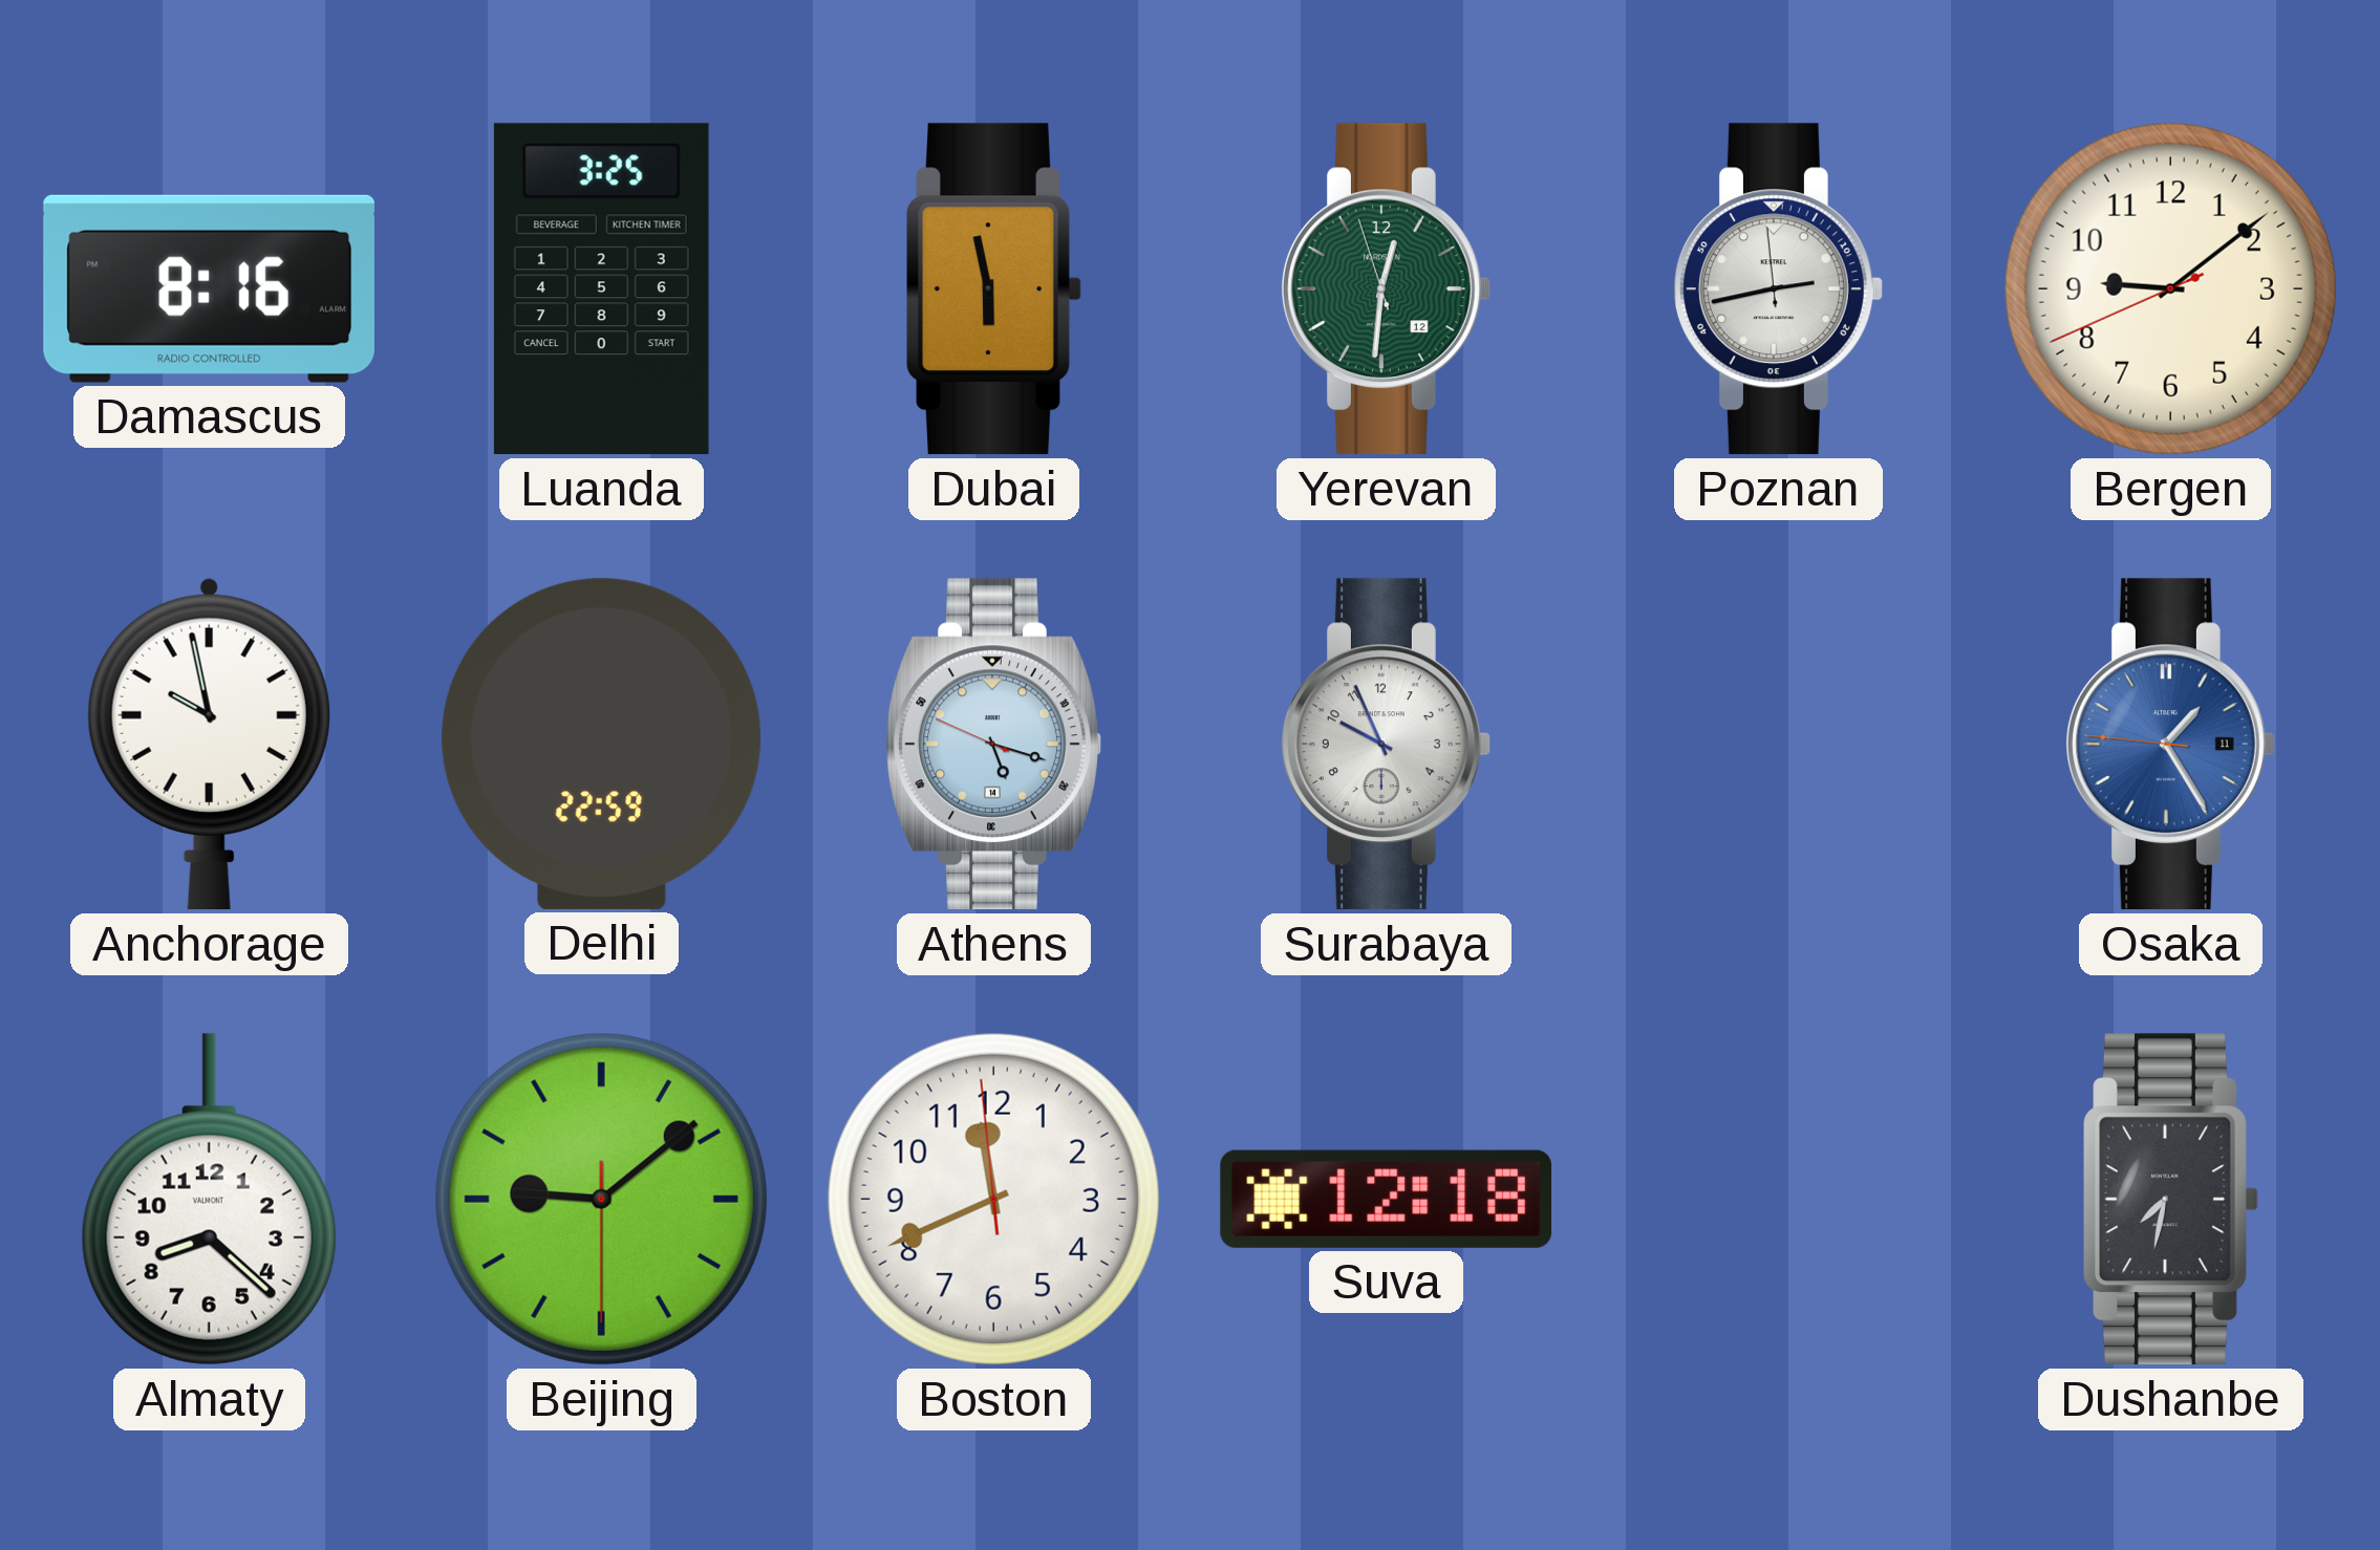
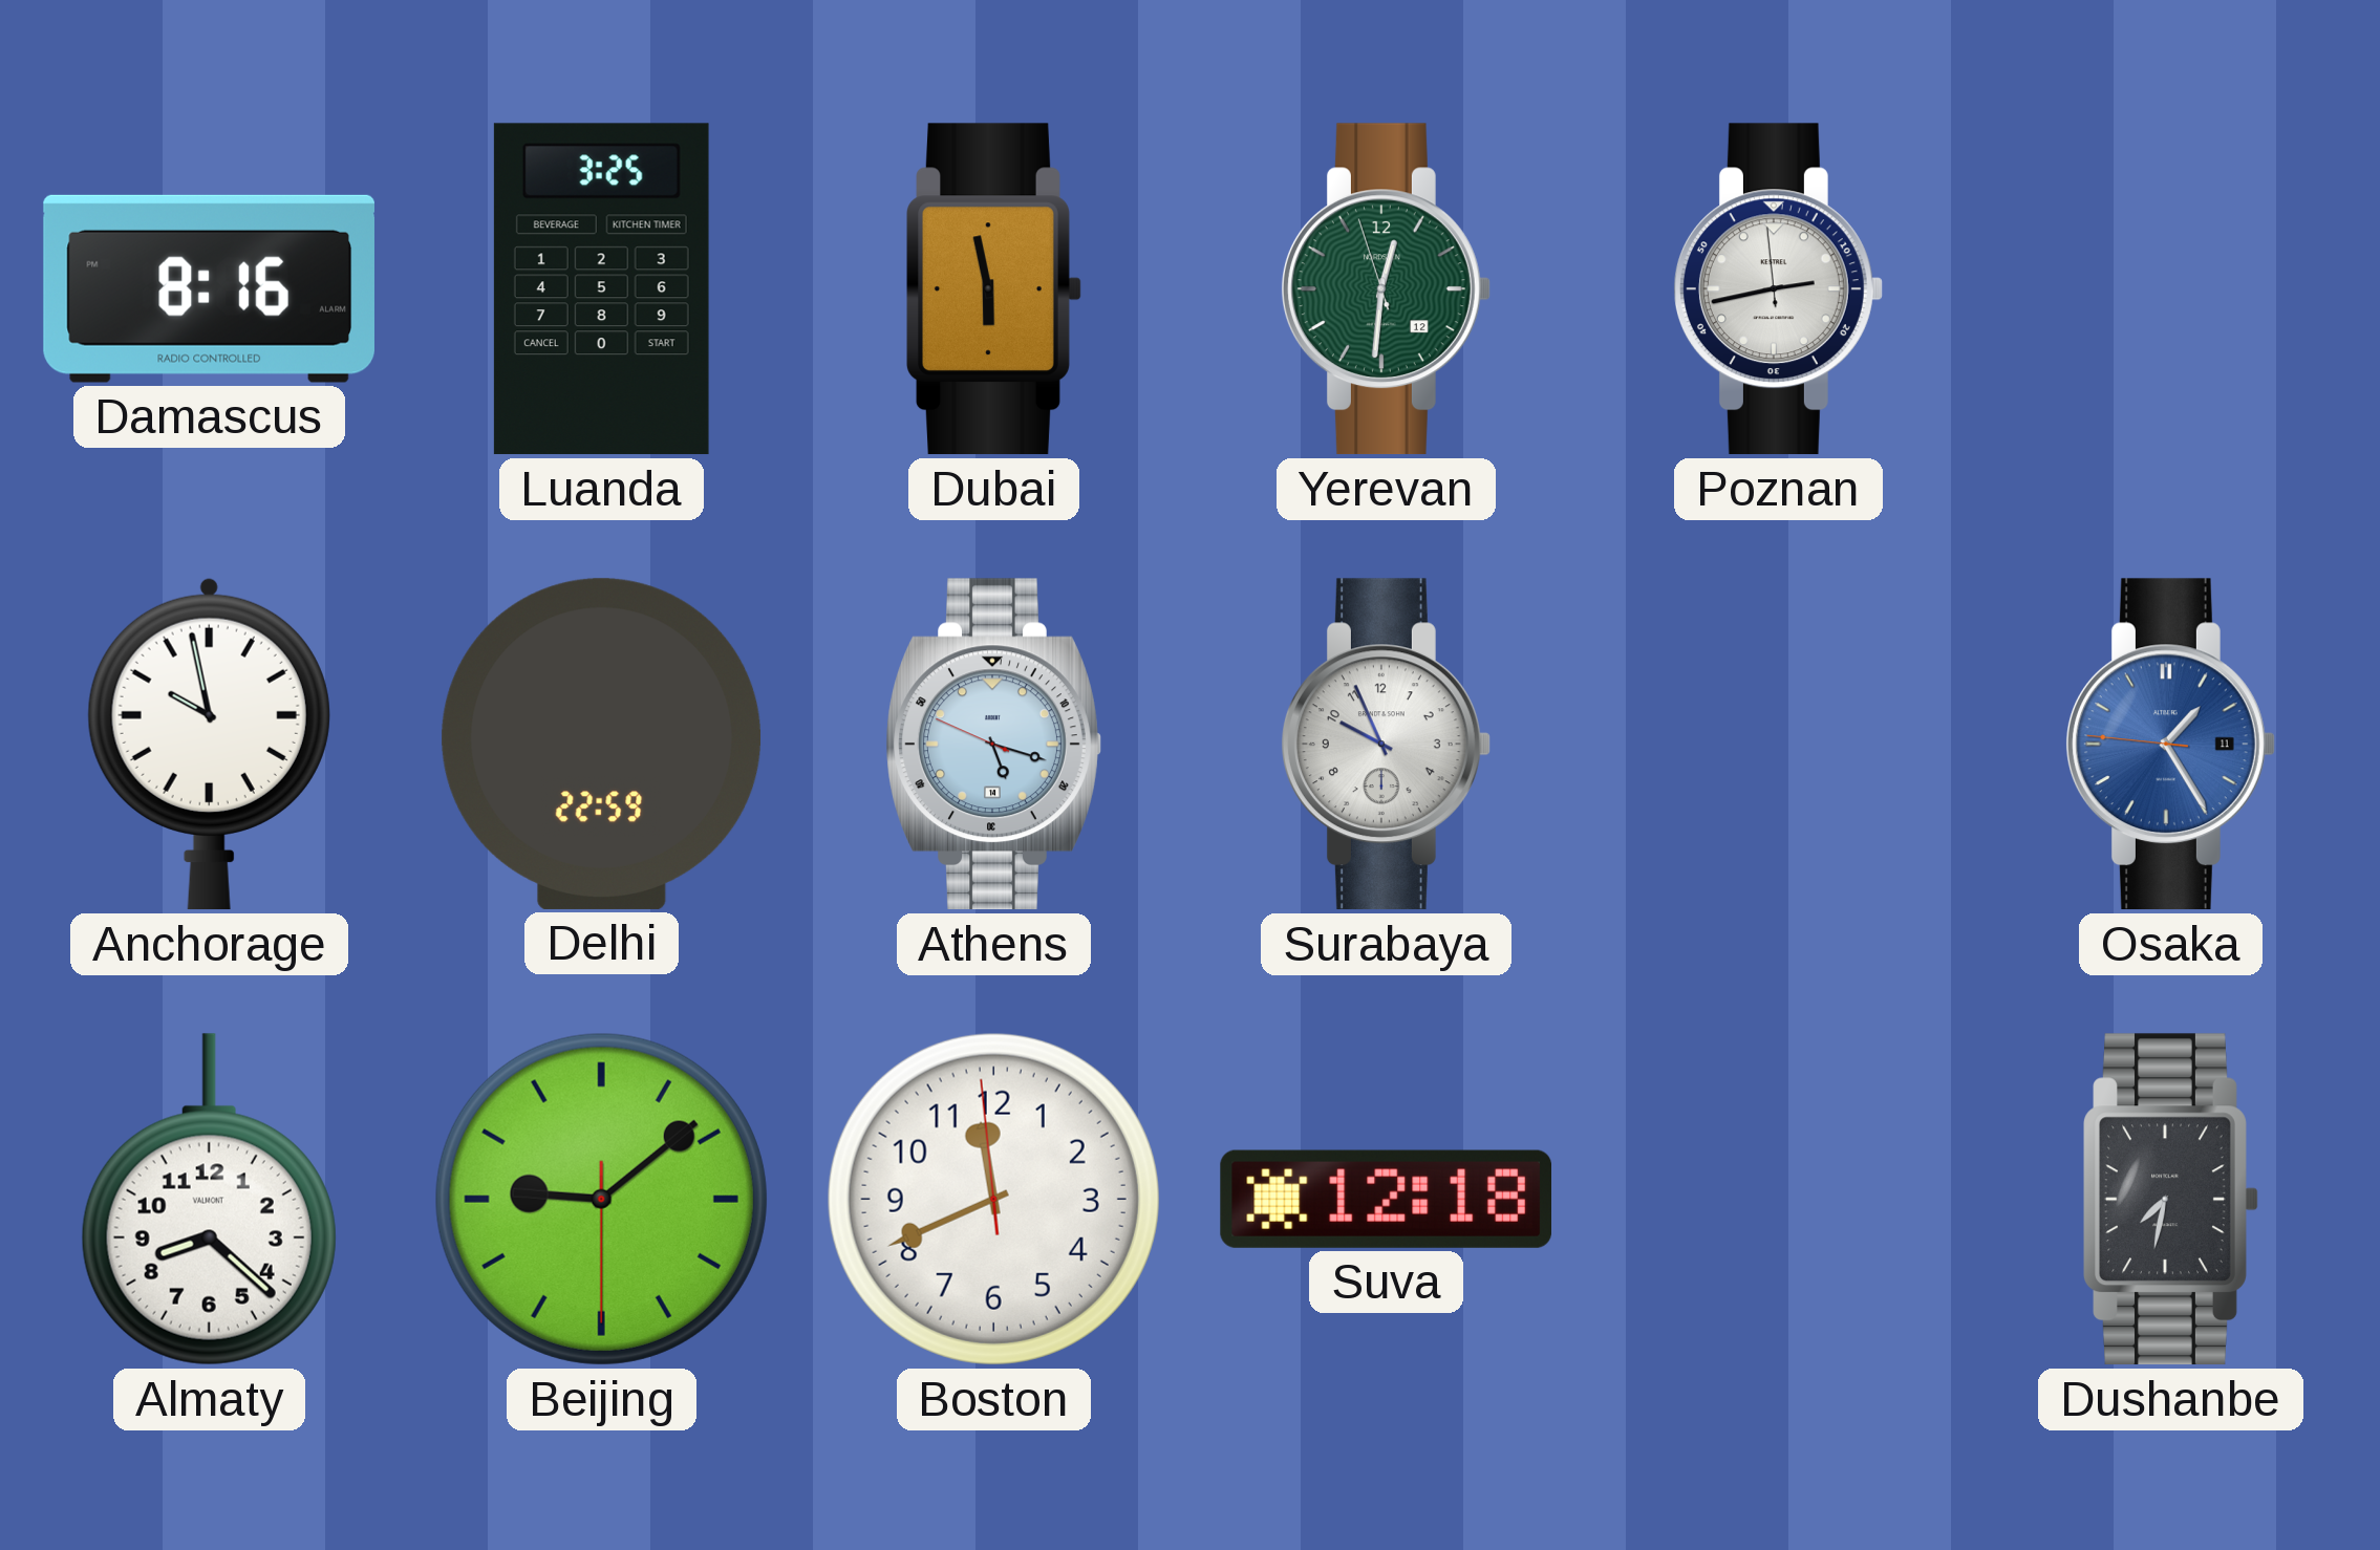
Bergen: 9:08 -> none (2170, 288)
